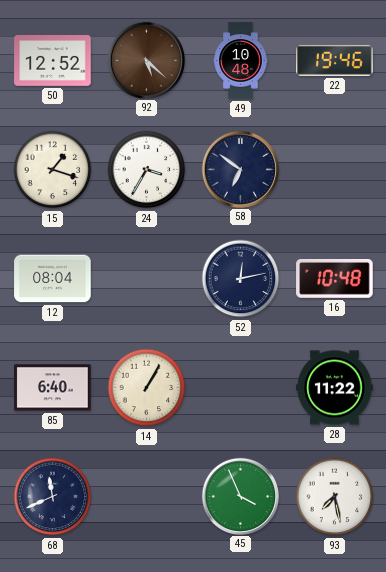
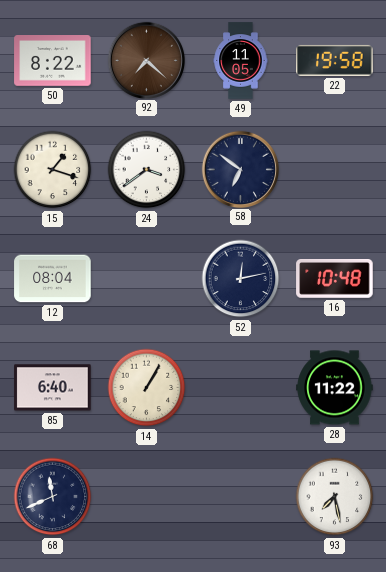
50: 12:52 -> 8:22 (53, 61)
92: 5:22 -> 7:22 (146, 60)
49: 10:48 -> 11:05 (241, 61)
22: 19:46 -> 19:58 (335, 60)
24: 3:35 -> 3:39 (147, 170)
45: 3:56 -> none (240, 496)
